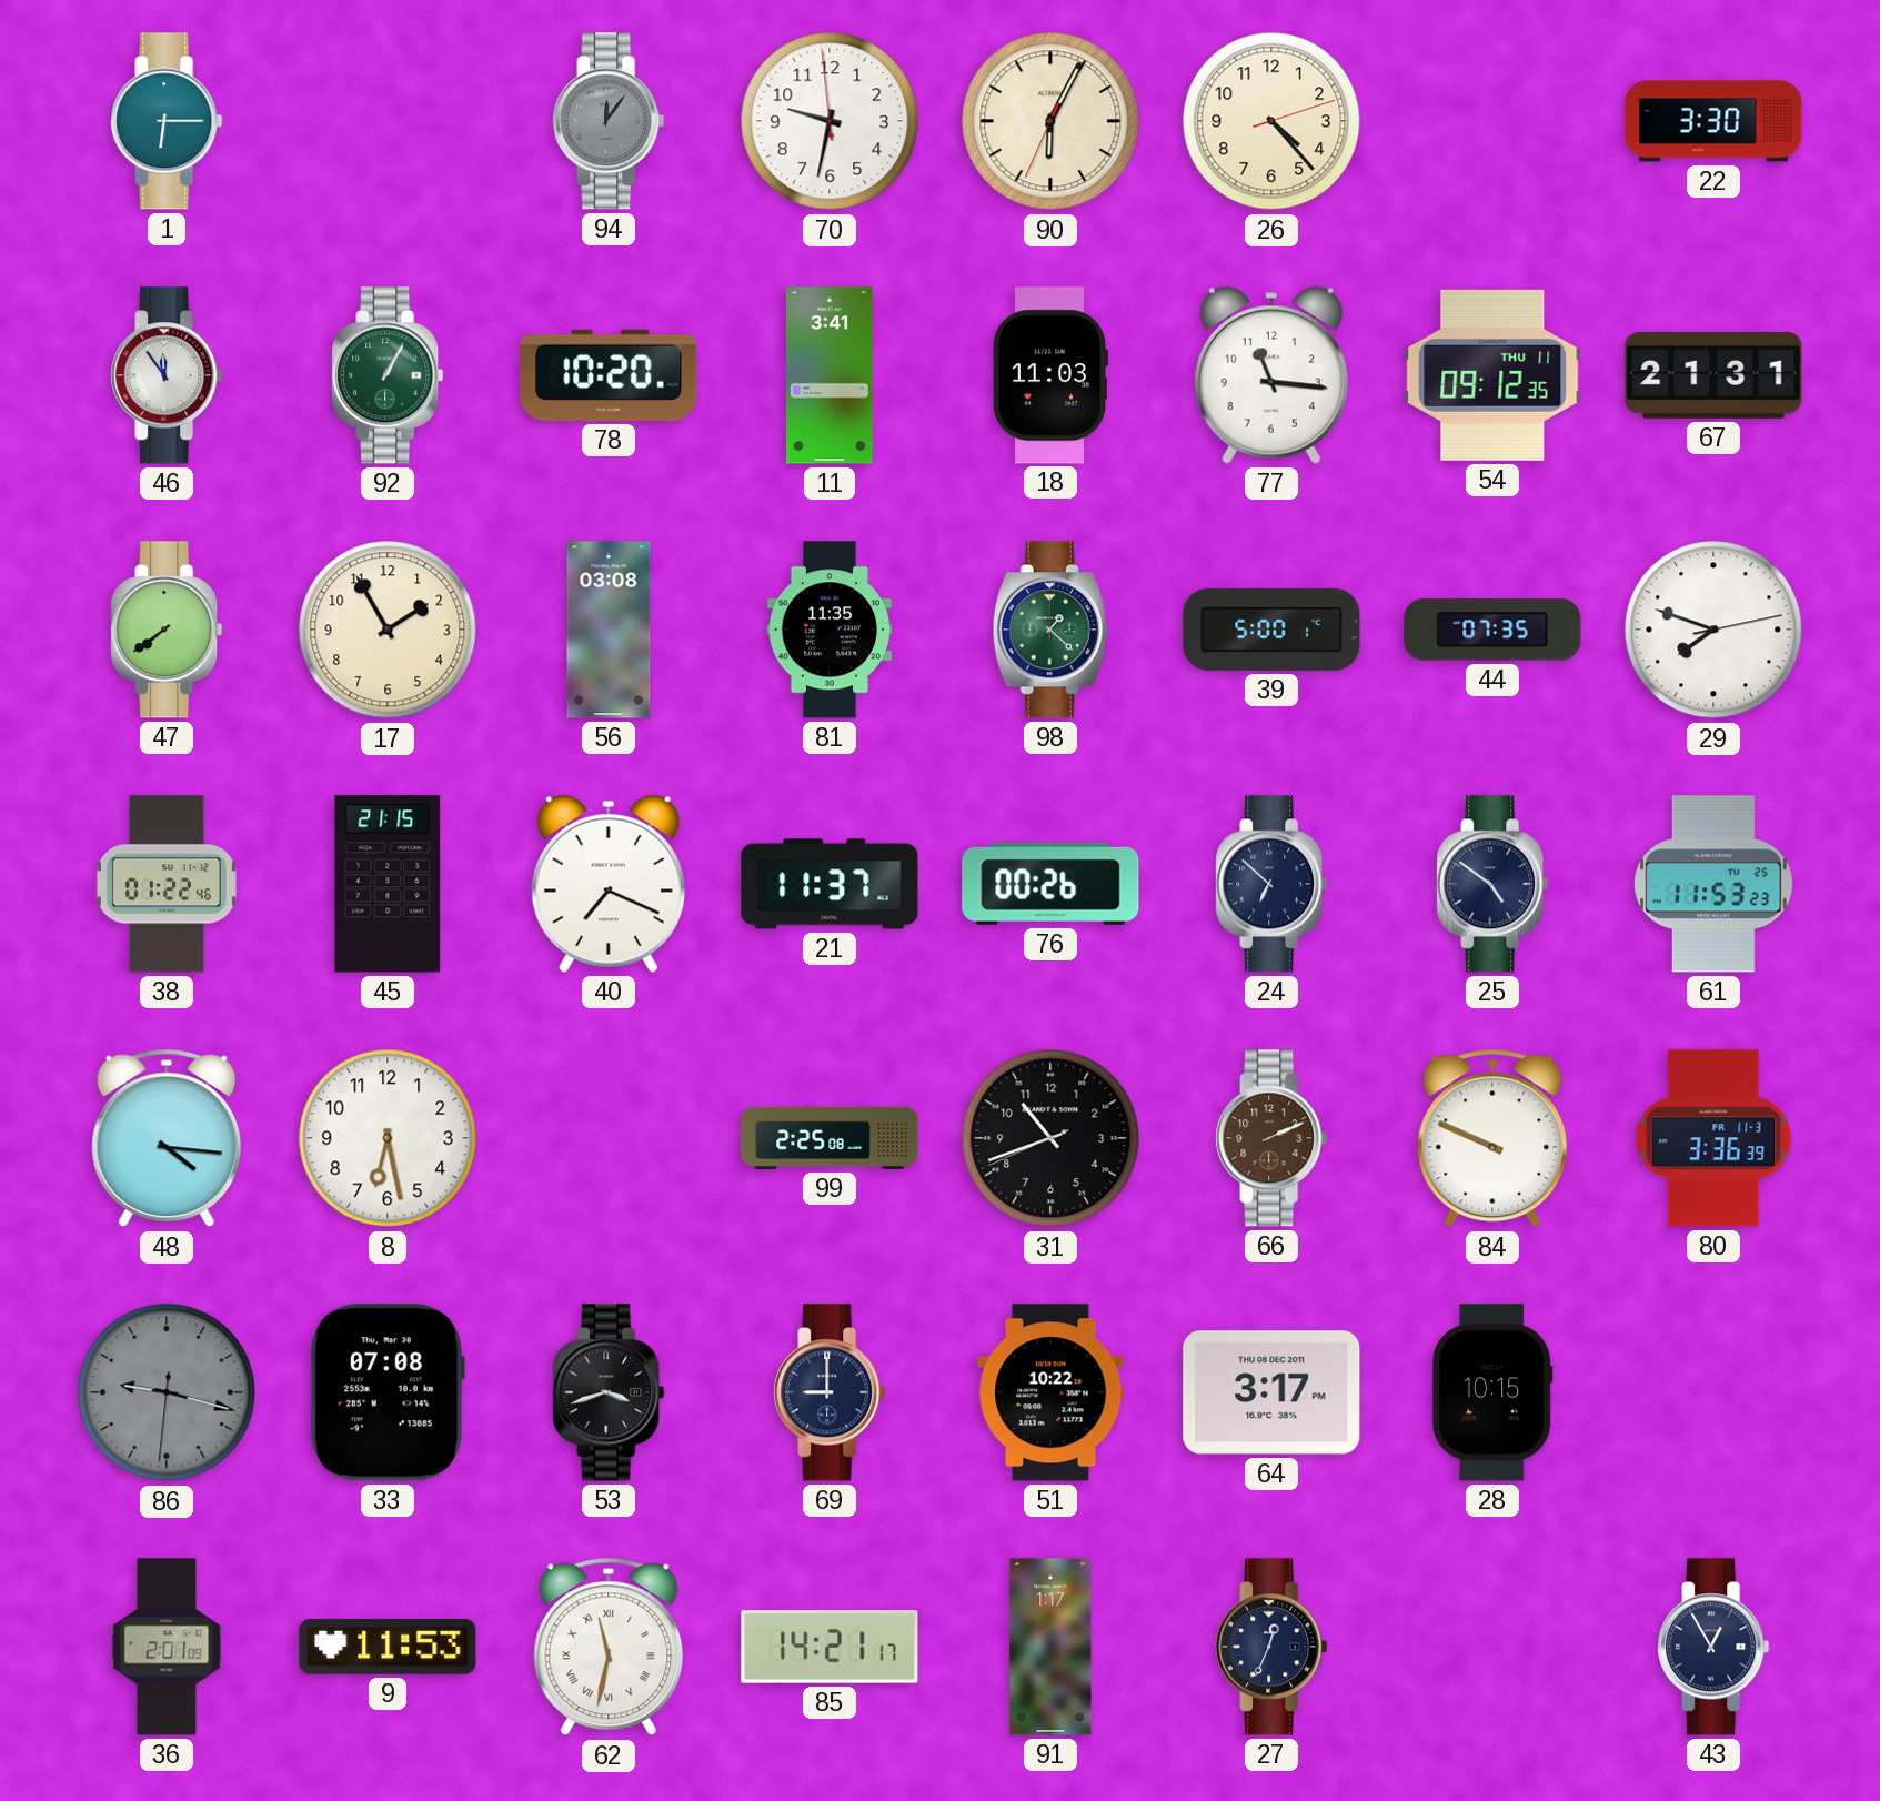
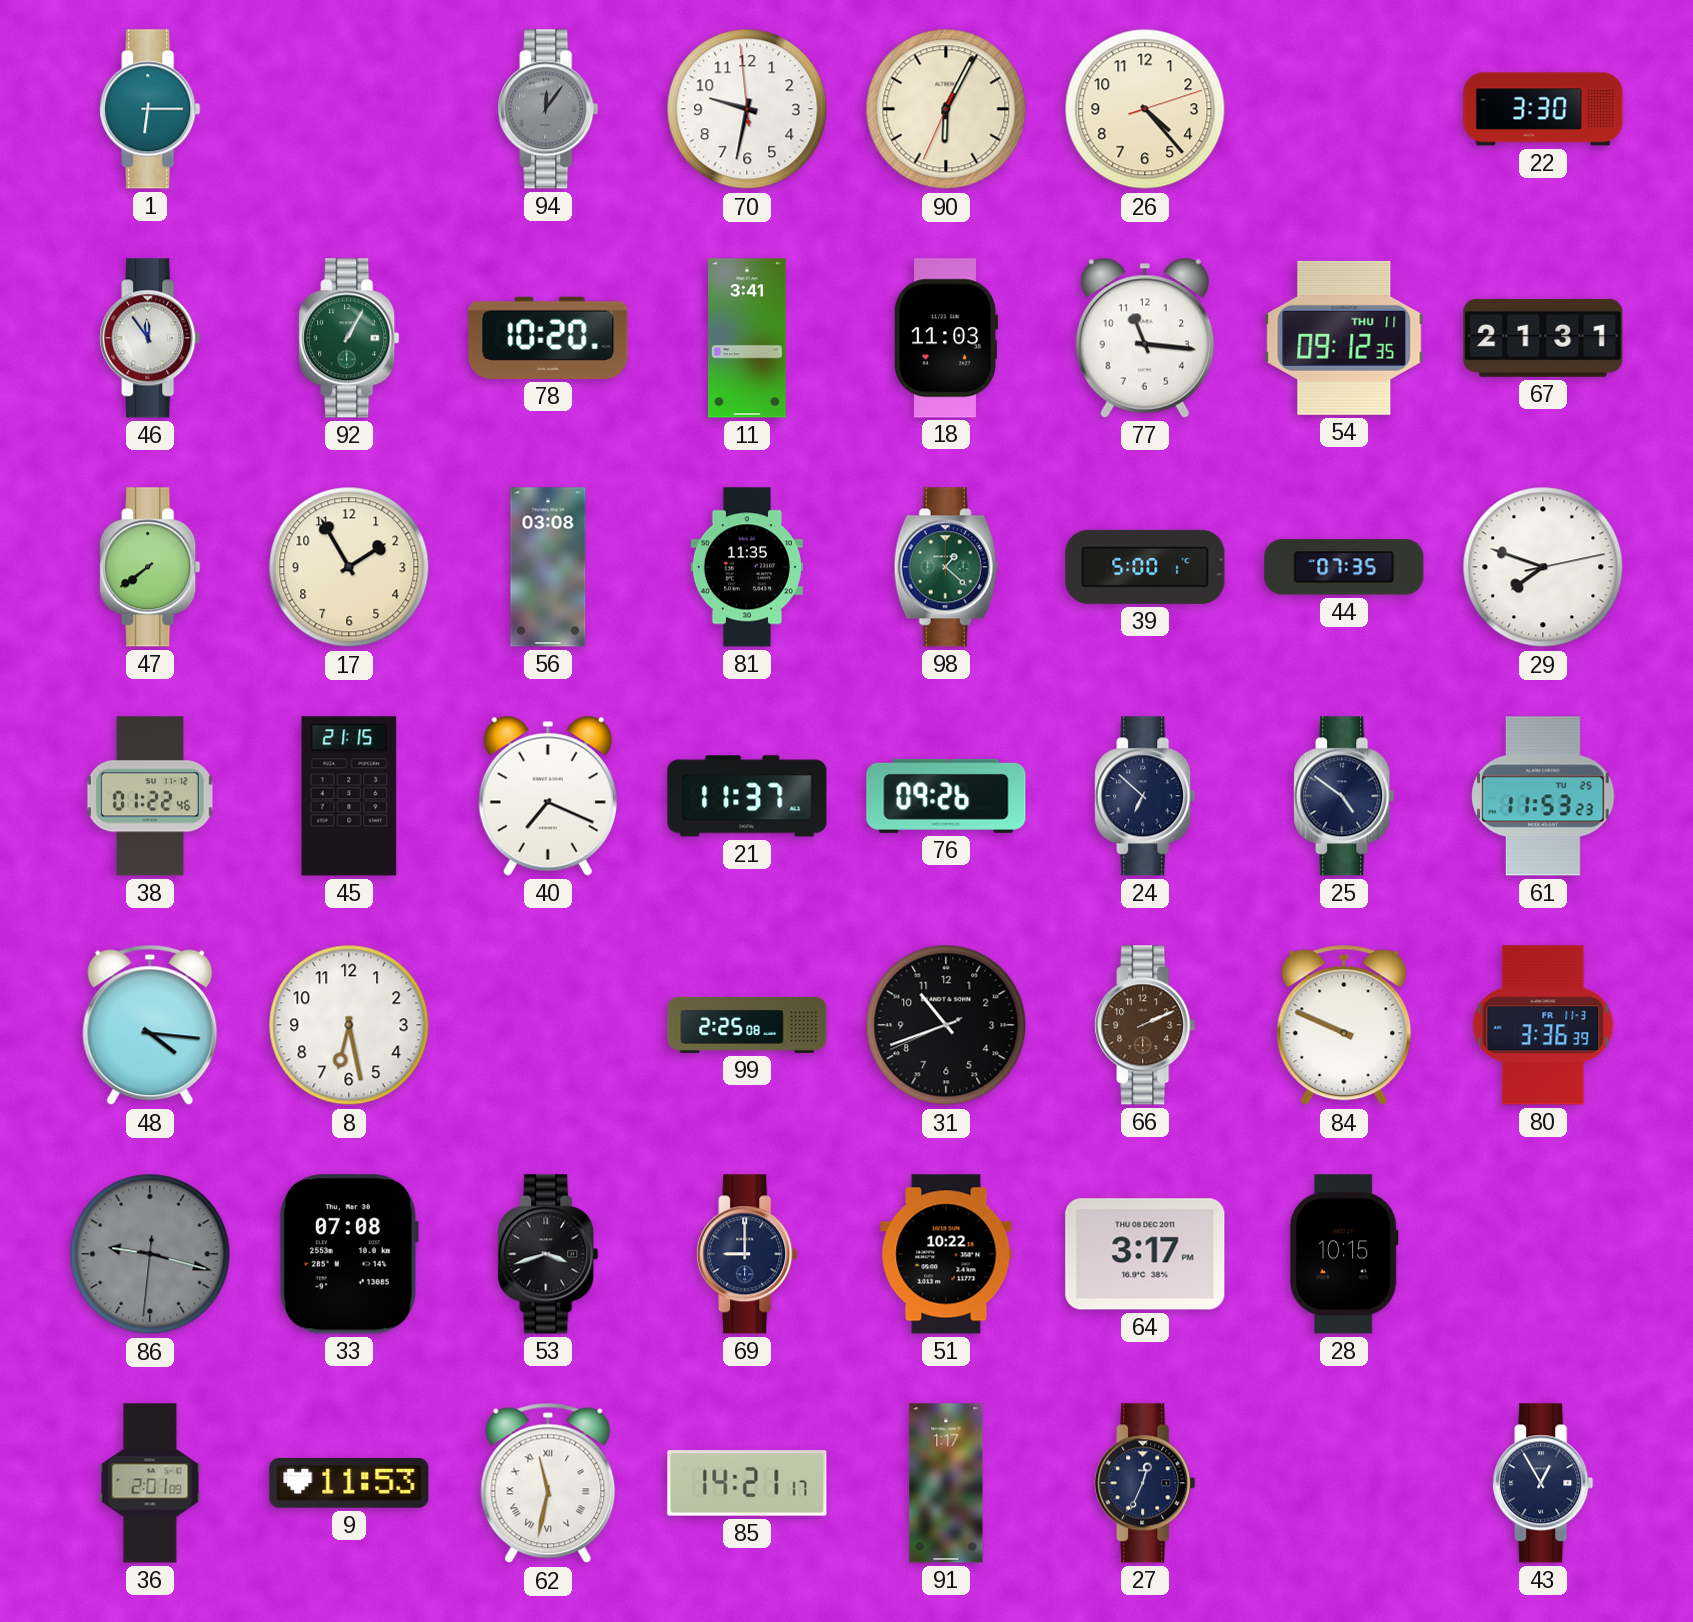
76: 00:26 -> 09:26 (946, 796)
